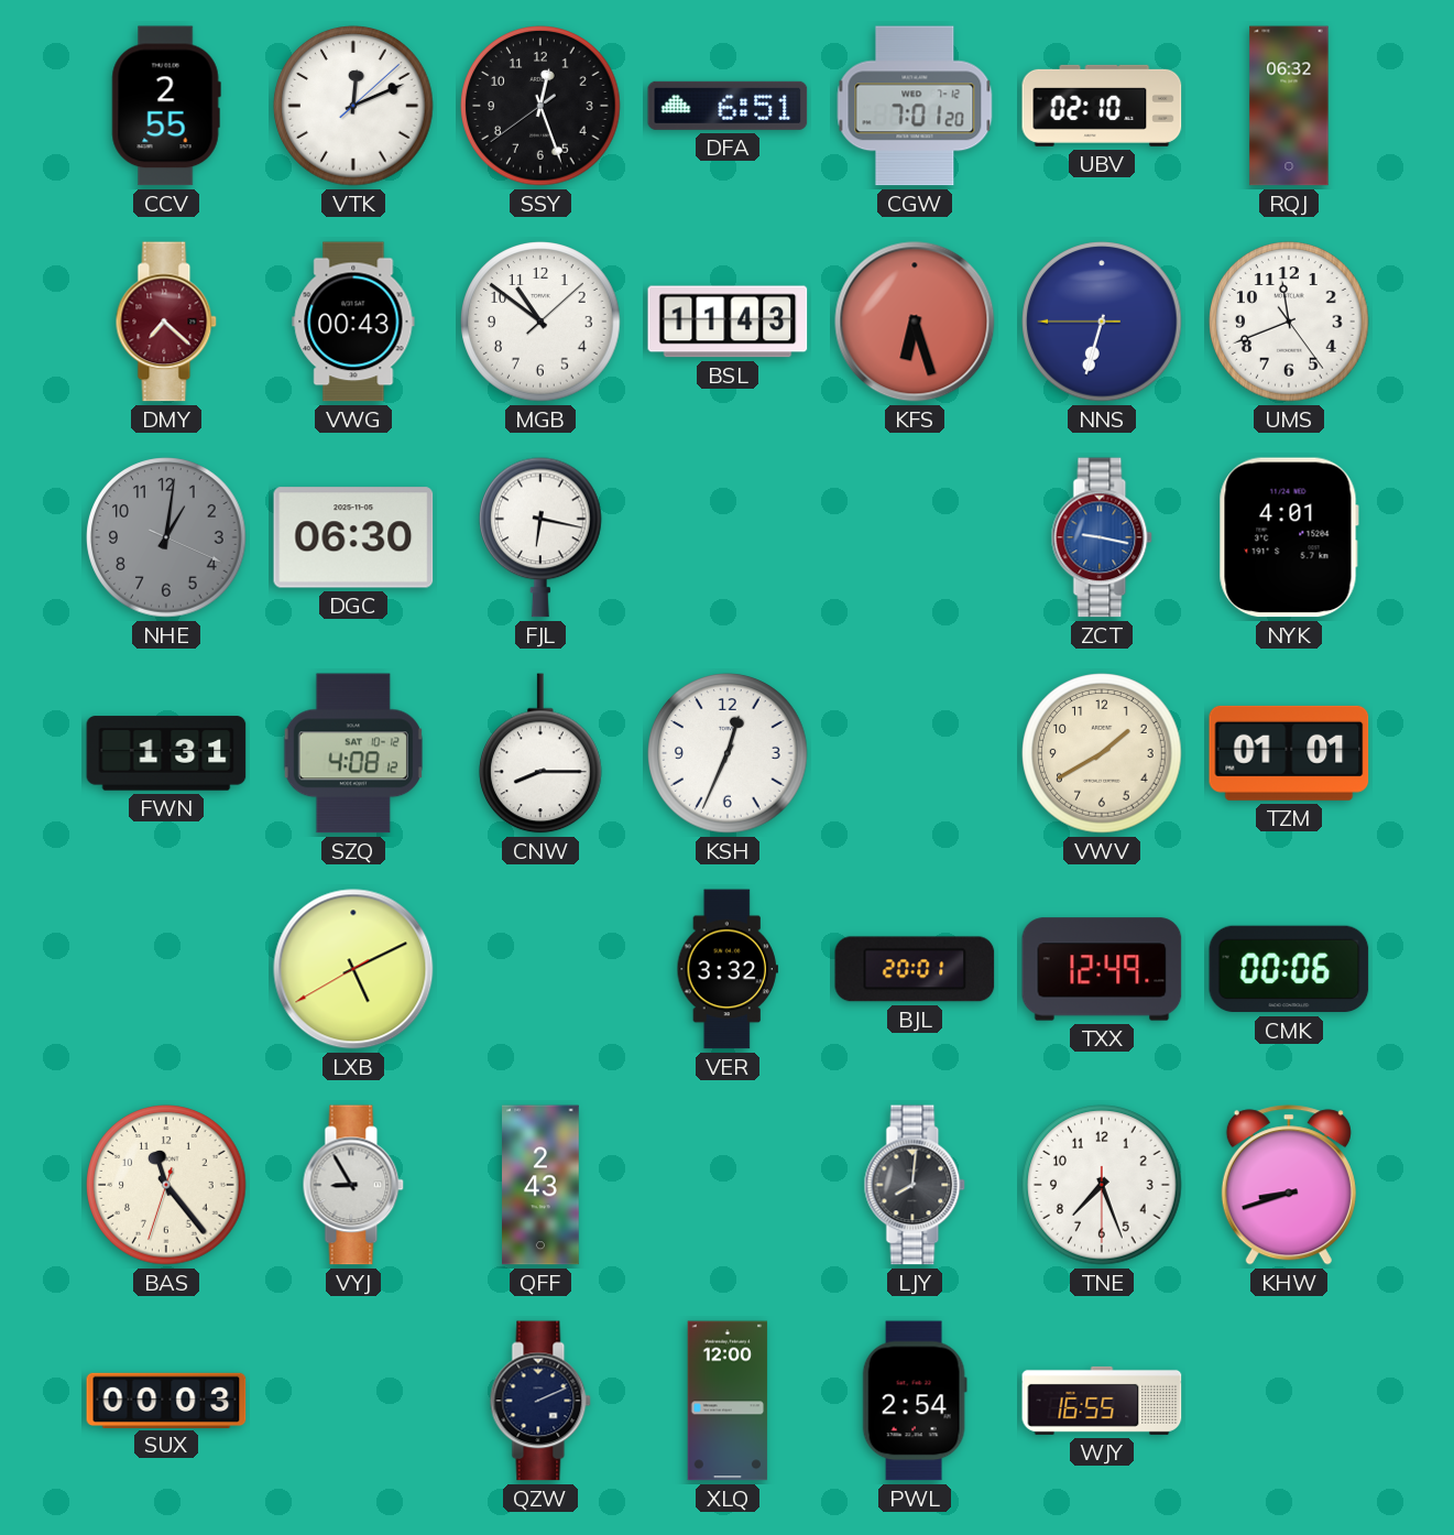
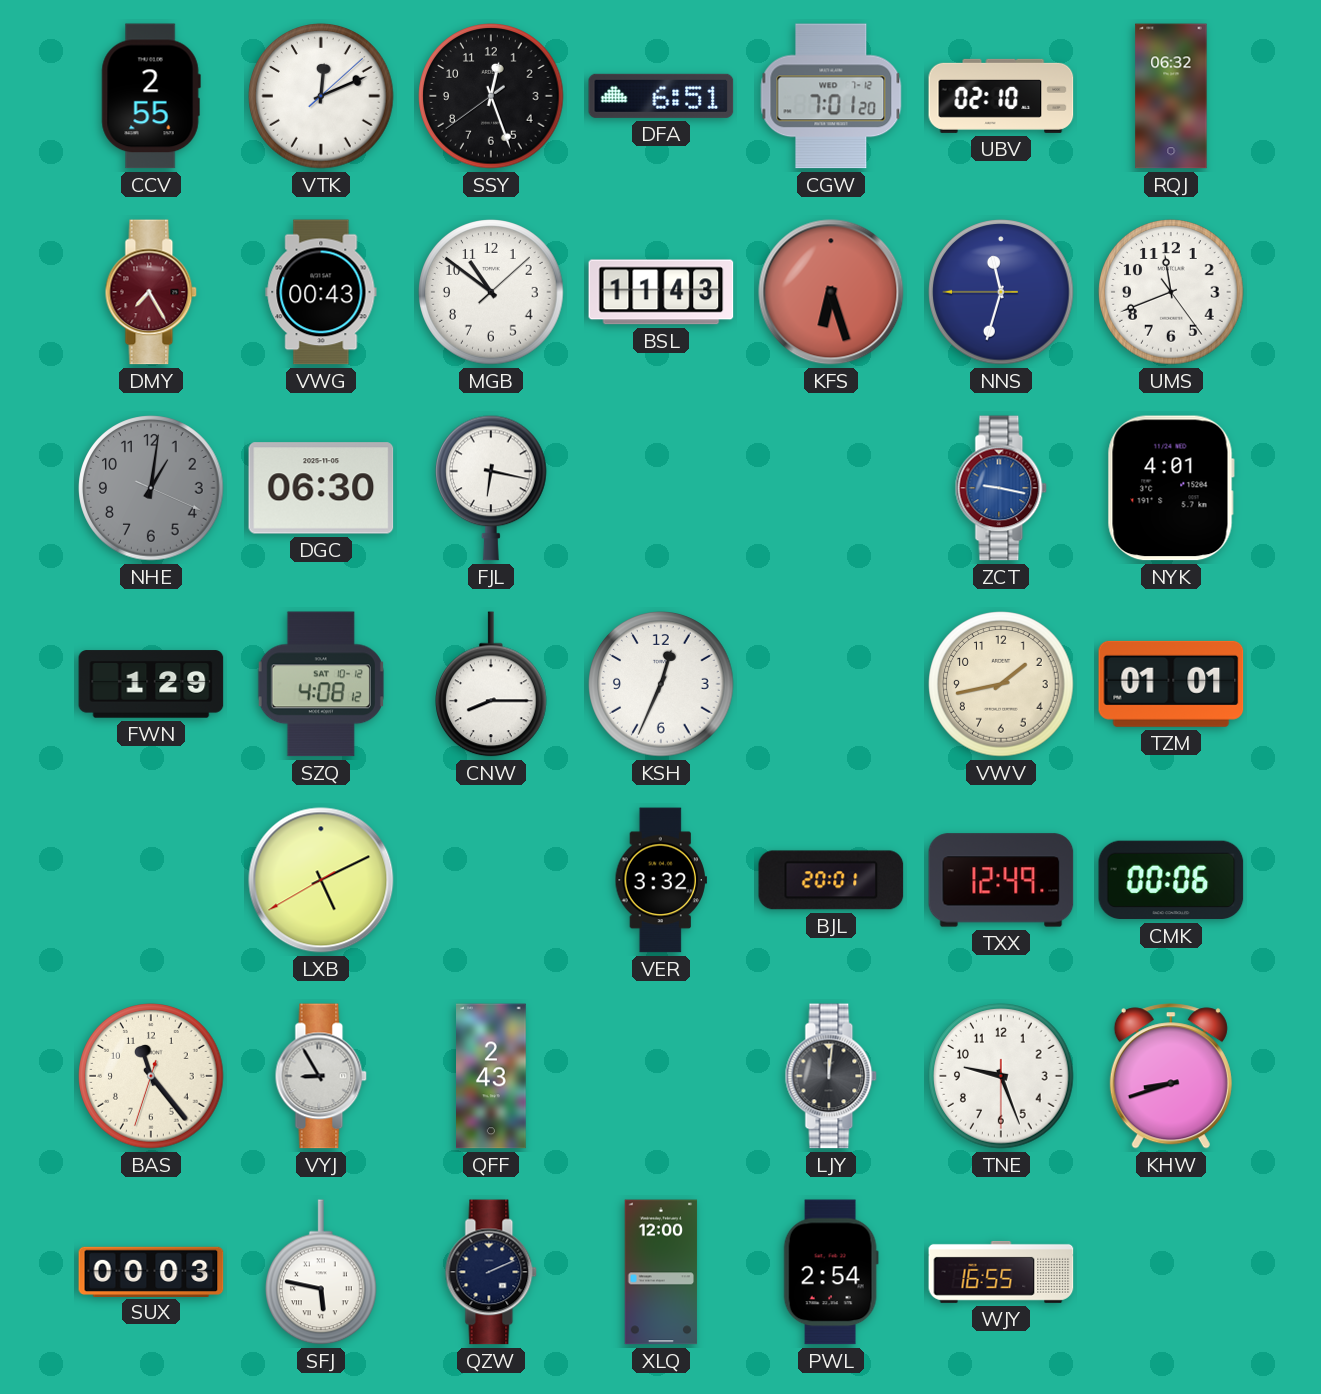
DMY: 7:22 -> 7:25 (151, 292)
NNS: 6:32 -> 11:32 (1001, 292)
FWN: 1:31 -> 1:29 (151, 684)
VWV: 1:40 -> 1:43 (1001, 684)
LJY: 8:01 -> 12:01 (831, 1076)
TNE: 7:26 -> 9:26 (1001, 1076)
SFJ: none -> 5:47 (322, 1272)
